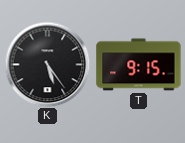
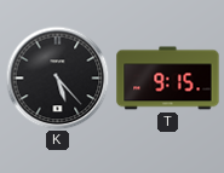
K: 5:24 -> 5:23 (57, 77)
